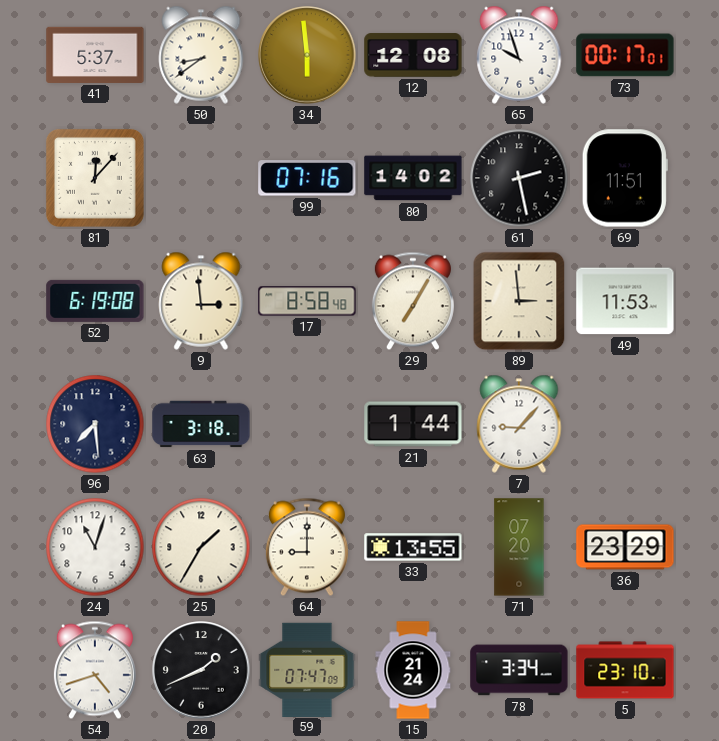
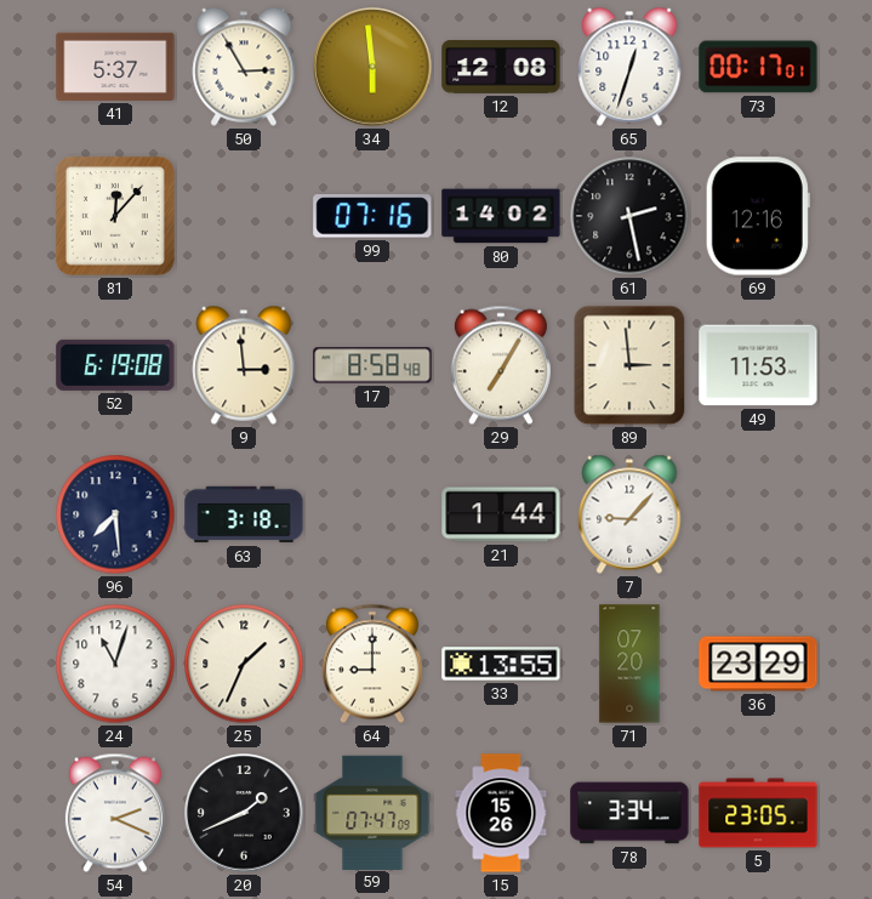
50: 8:39 -> 2:55 (244, 67)
65: 9:57 -> 12:33 (629, 67)
69: 11:51 -> 12:16 (758, 216)
25: 1:35 -> 1:34 (244, 664)
54: 4:42 -> 2:19 (115, 813)
15: 21:24 -> 15:26 (501, 813)
5: 23:10 -> 23:05 (758, 813)
